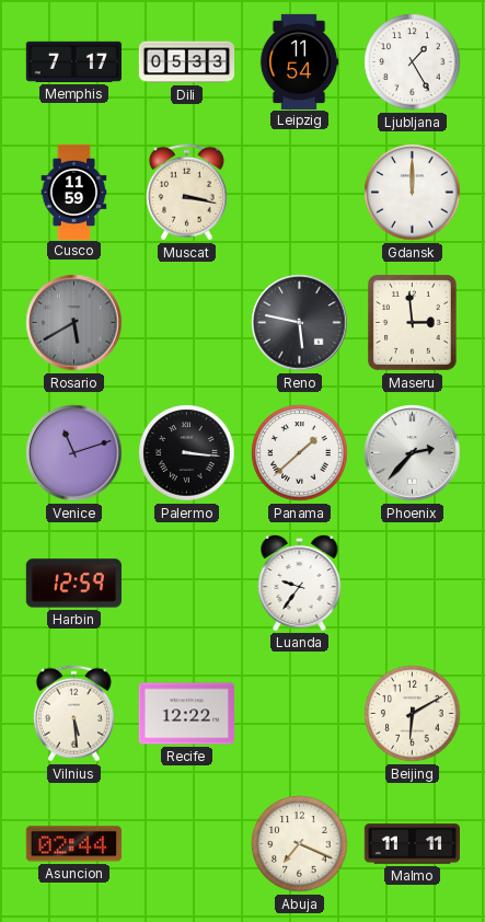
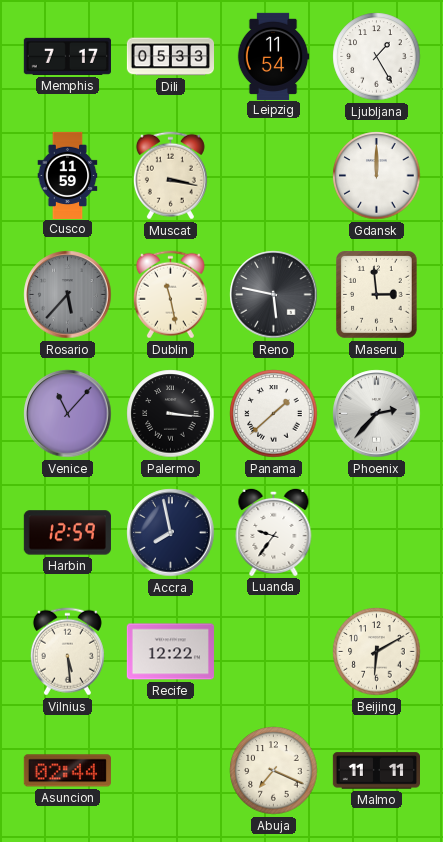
Rosario: 5:40 -> 5:37 (68, 295)
Dublin: none -> 11:28 (170, 295)
Venice: 11:12 -> 11:07 (68, 414)
Accra: none -> 7:58 (171, 533)
